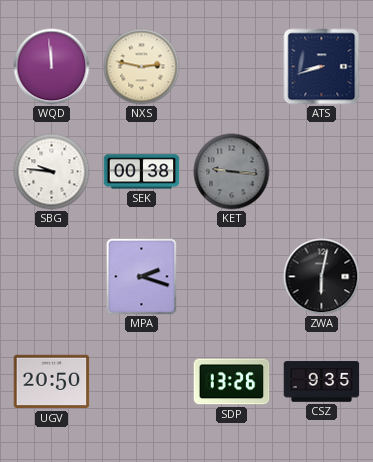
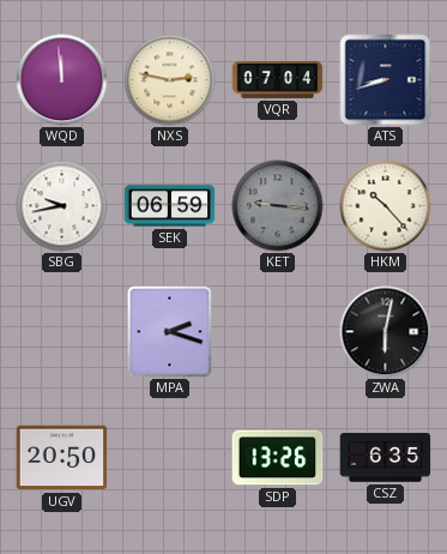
VQR: none -> 07:04 (278, 79)
SBG: 9:46 -> 9:43 (62, 206)
SEK: 00:38 -> 06:59 (170, 206)
HKM: none -> 10:23 (386, 206)
CSZ: 9:35 -> 6:35 (386, 458)
